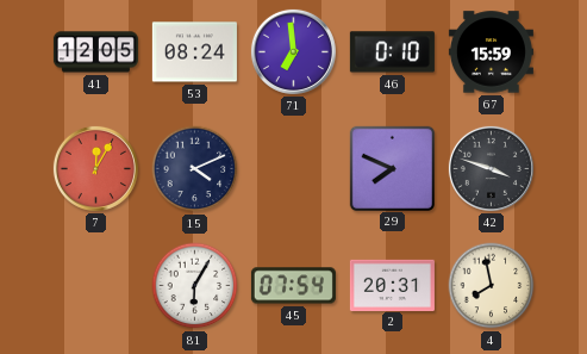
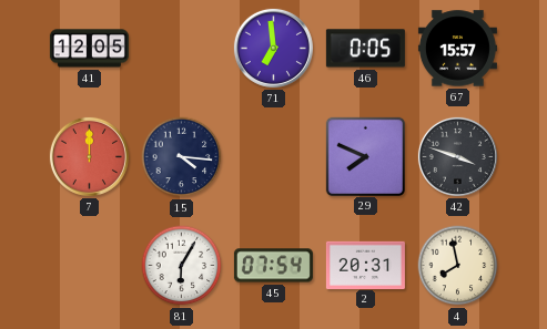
53: 08:24 -> none (194, 52)
46: 0:10 -> 0:05 (365, 49)
67: 15:59 -> 15:57 (457, 49)
7: 12:05 -> 12:00 (89, 156)
15: 4:11 -> 4:16 (182, 157)
